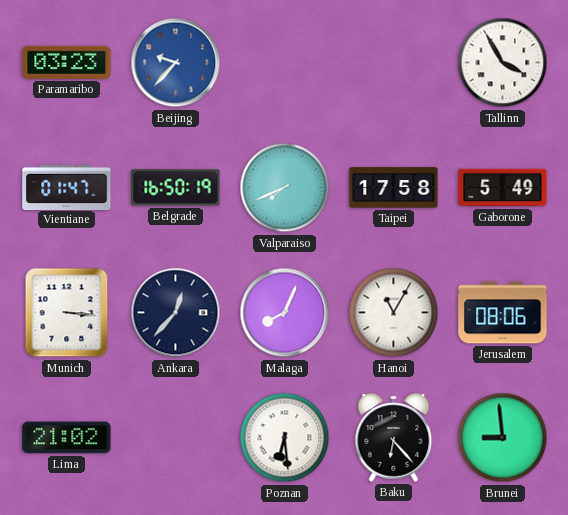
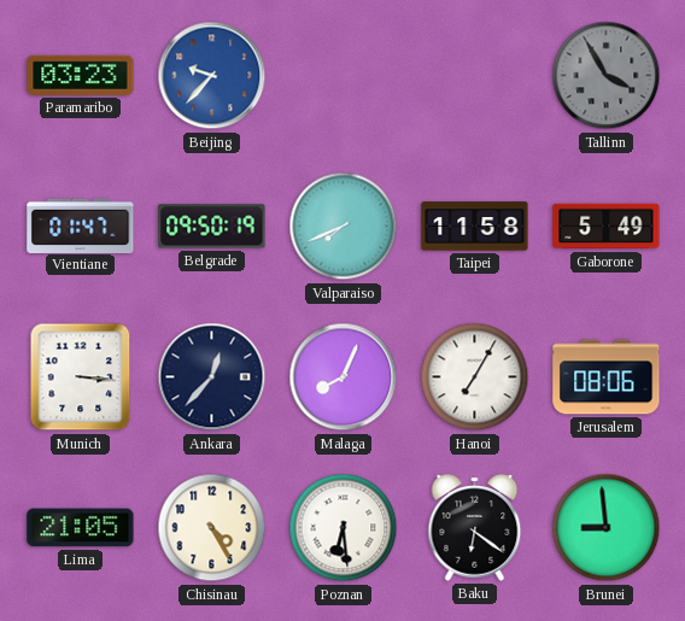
Tallinn dial: white -> grey (607, 76)
Belgrade: 16:50 -> 09:50 (212, 227)
Taipei: 17:58 -> 11:58 (475, 227)
Hanoi: 11:05 -> 7:05 (475, 377)
Lima: 21:02 -> 21:05 (81, 528)
Chisinau: none -> 4:25 (212, 528)
Baku: 6:23 -> 6:21 (475, 528)
